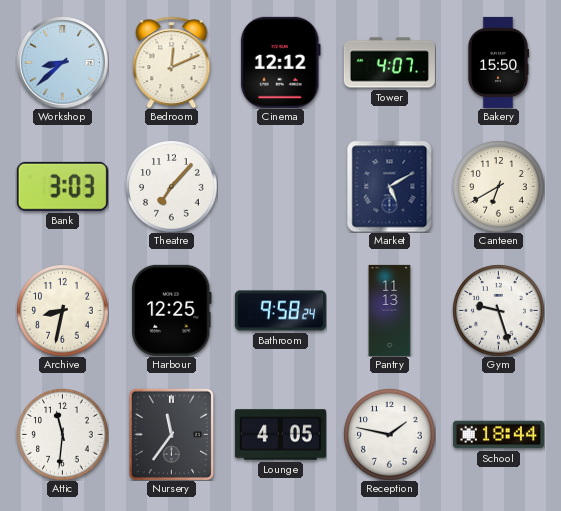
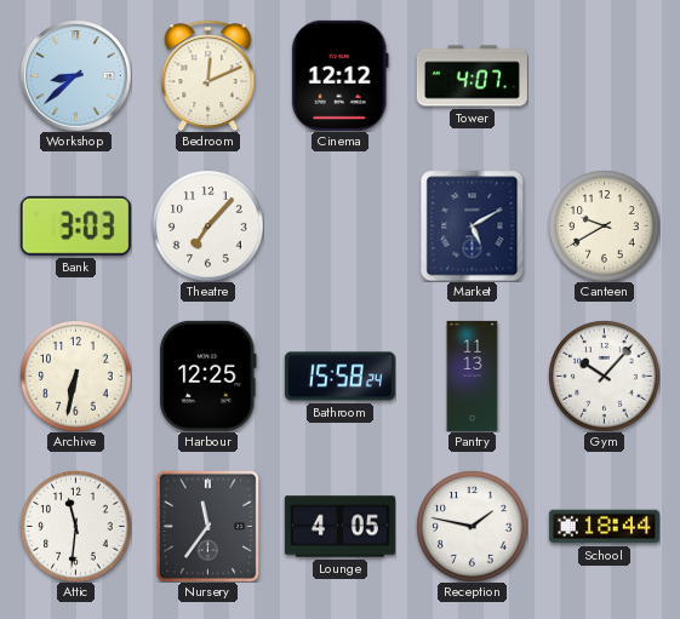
Bakery: 15:50 -> none (498, 62)
Canteen: 6:40 -> 9:40 (604, 225)
Archive: 8:32 -> 6:32 (75, 376)
Bathroom: 9:58 -> 15:58 (339, 377)
Gym: 9:27 -> 10:07 (604, 376)
